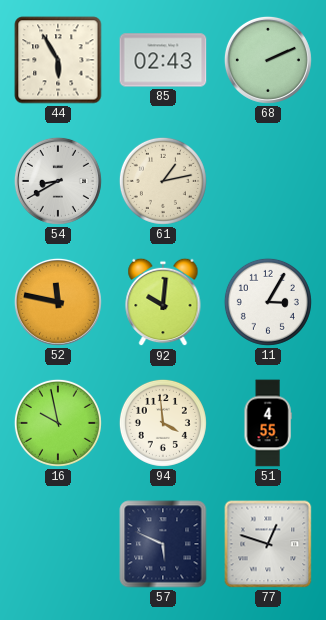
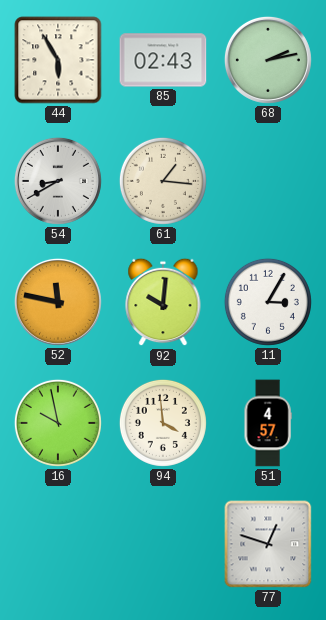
68: 2:11 -> 2:13 (268, 60)
61: 1:13 -> 1:16 (163, 181)
51: 4:55 -> 4:57 (268, 423)
57: 5:49 -> none (163, 544)
